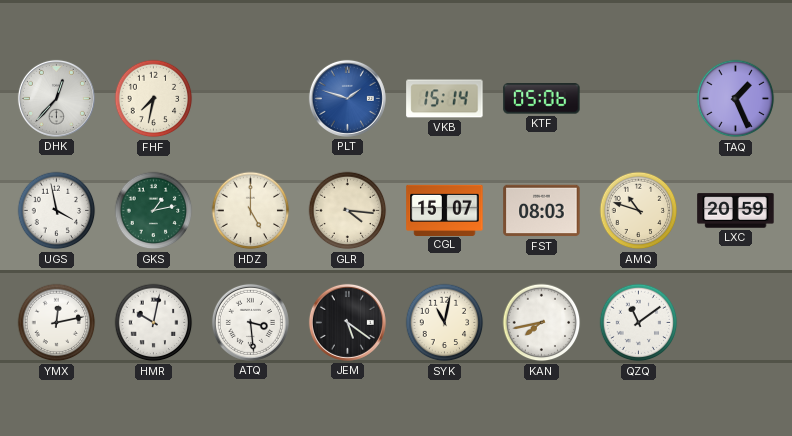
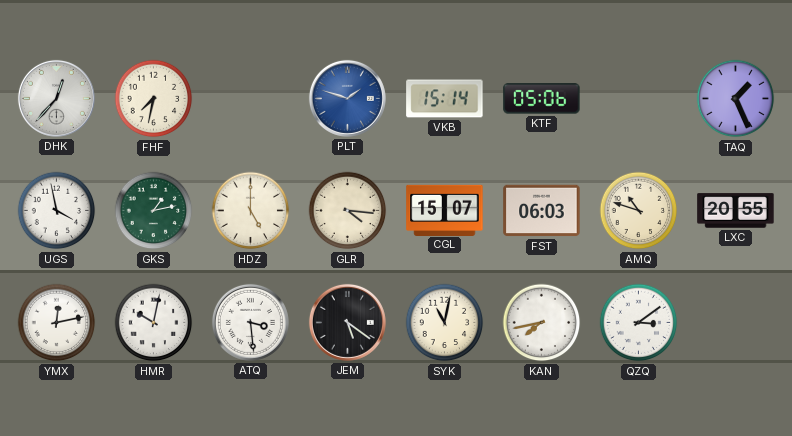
FST: 08:03 -> 06:03 (542, 211)
LXC: 20:59 -> 20:55 (736, 211)
QZQ: 11:09 -> 3:09 (639, 323)
